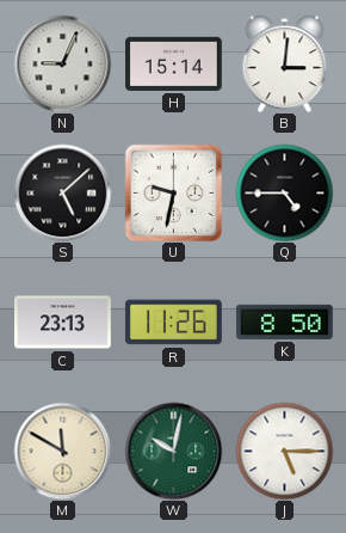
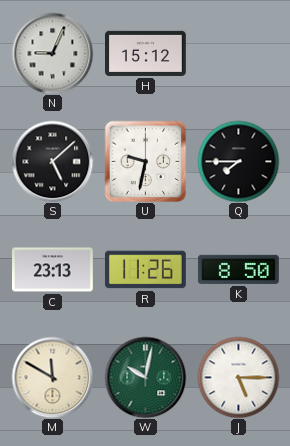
H: 15:14 -> 15:12 (146, 53)
B: 3:01 -> none (285, 63)
Q: 4:45 -> 7:45 (238, 161)
